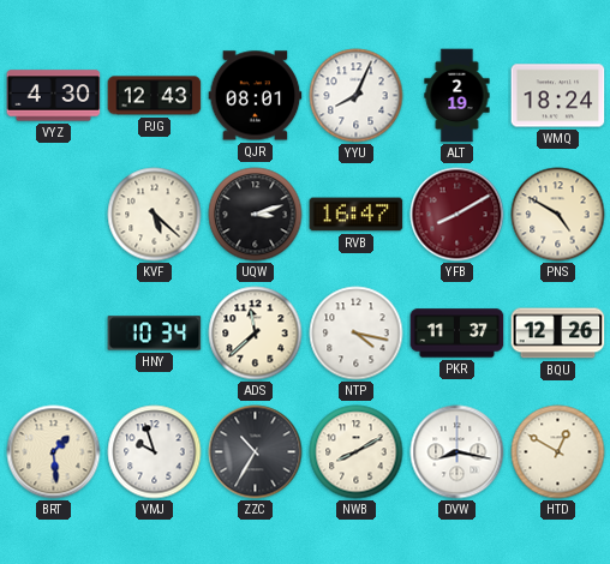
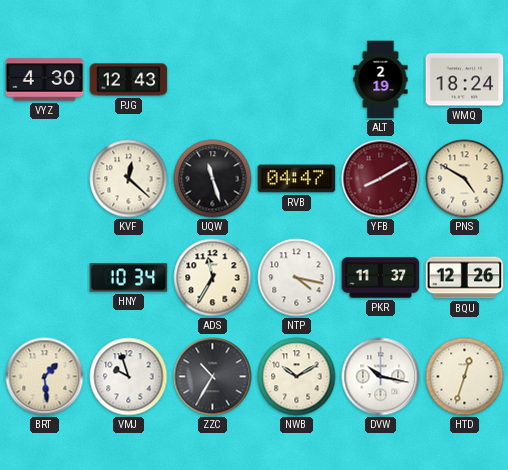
QJR: 08:01 -> none (256, 96)
YYU: 8:04 -> none (357, 96)
KVF: 5:22 -> 12:22 (129, 179)
UQW: 3:12 -> 11:27 (213, 179)
RVB: 16:47 -> 04:47 (297, 179)
ADS: 11:38 -> 11:35 (213, 278)
NWB: 8:10 -> 10:10 (297, 377)
DVW: 8:17 -> 10:17 (381, 377)
HTD: 12:50 -> 12:33 (465, 377)
